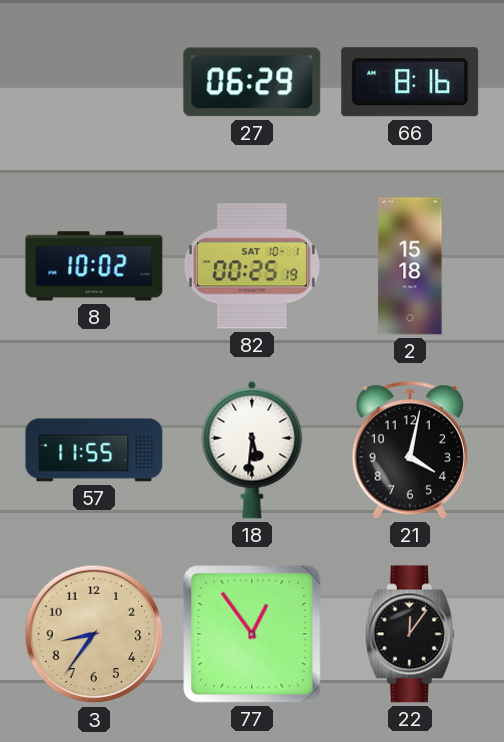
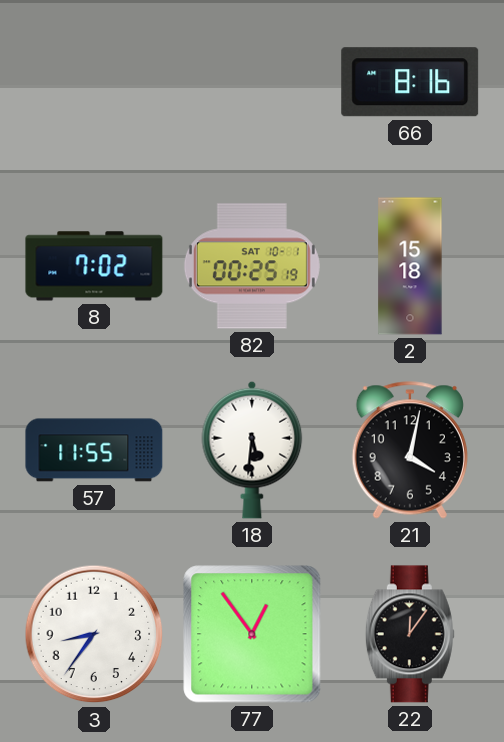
27: 06:29 -> none (252, 82)
8: 10:02 -> 7:02 (94, 266)
3 dial: champagne -> white (94, 634)
